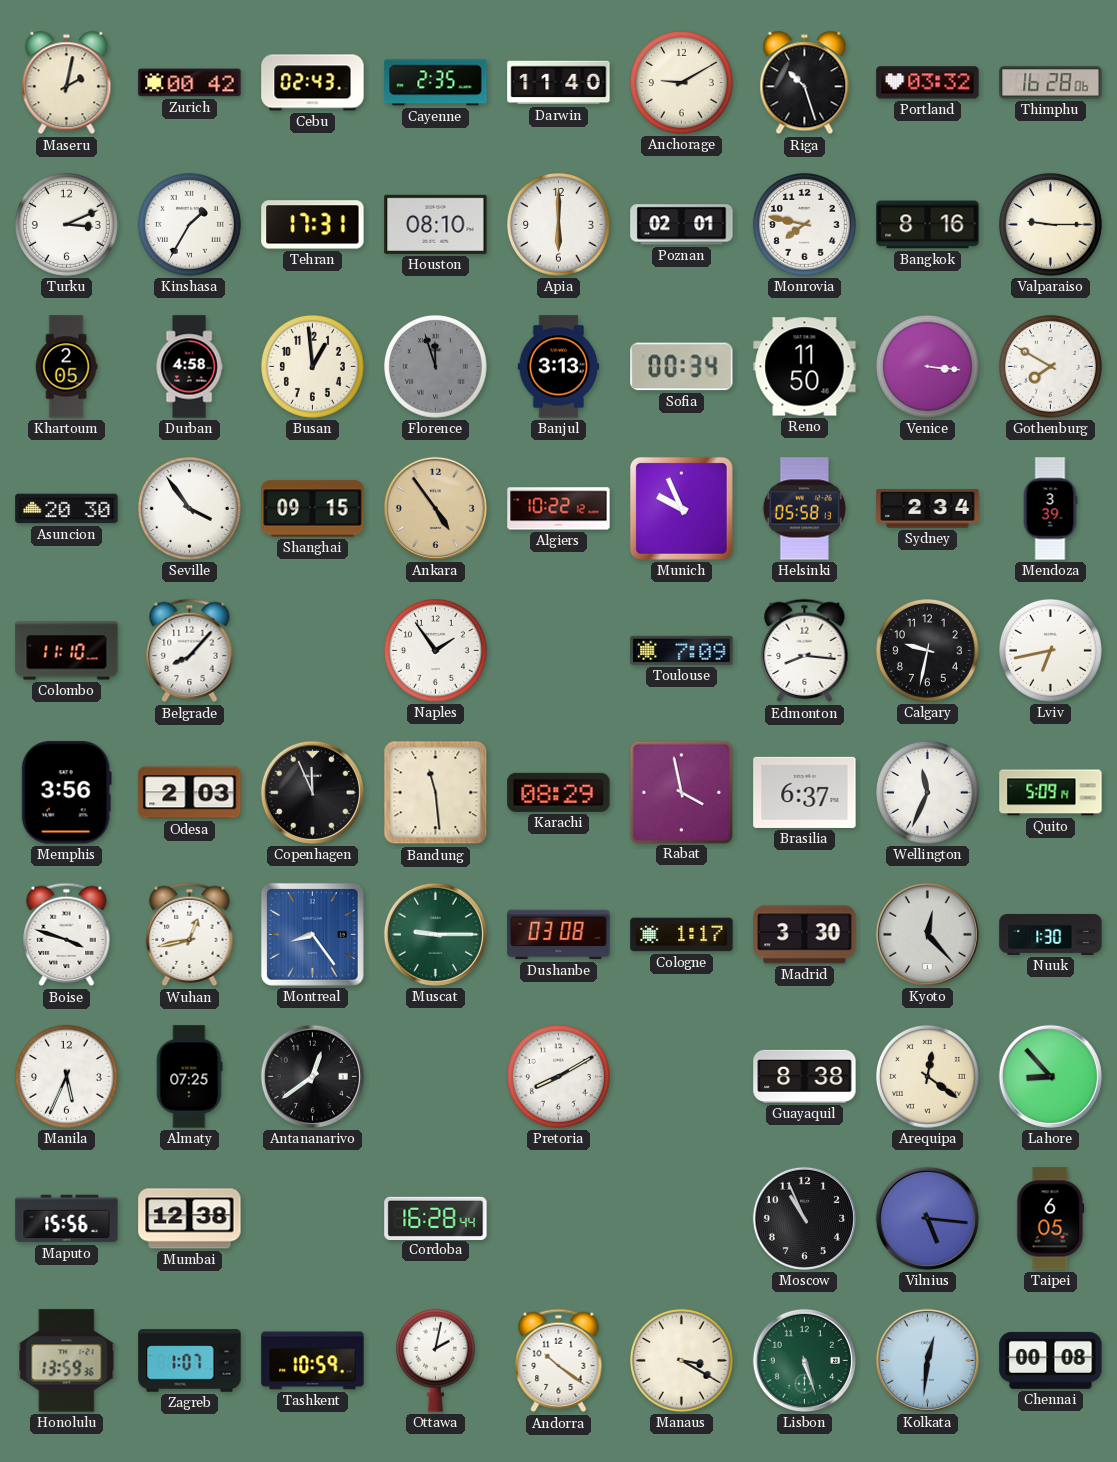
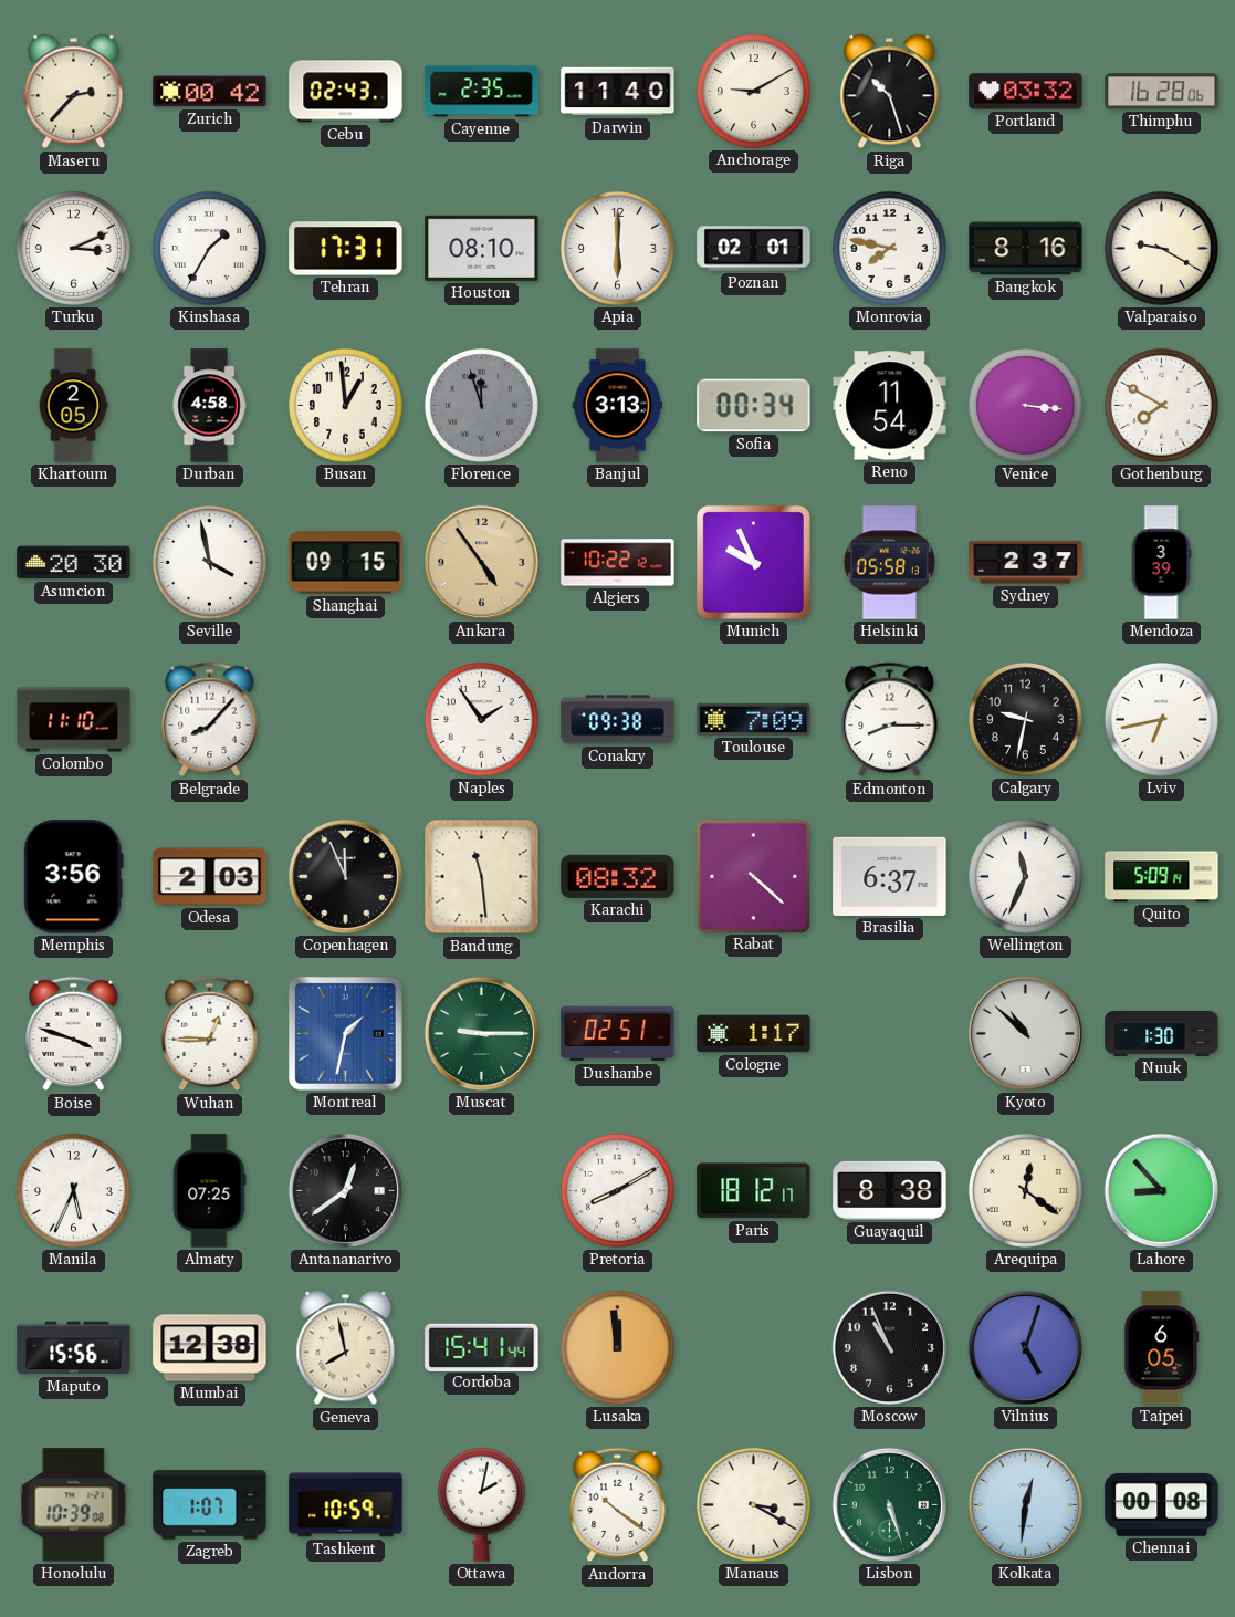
Maseru: 2:02 -> 2:37 (74, 92)
Valparaiso: 9:15 -> 9:20 (1161, 248)
Reno: 11:50 -> 11:54 (890, 406)
Seville: 3:54 -> 3:58 (209, 562)
Sydney: 2:34 -> 2:37 (1026, 563)
Conakry: none -> 09:38 (618, 720)
Edmonton: 8:16 -> 8:15 (890, 720)
Karachi: 08:29 -> 08:32 (618, 876)
Rabat: 3:58 -> 4:22 (753, 876)
Wuhan: 12:43 -> 12:45 (210, 1034)
Montreal: 8:24 -> 1:32 (345, 1033)
Dushanbe: 03:08 -> 02:51 (618, 1034)
Madrid: 3:30 -> none (805, 935)
Kyoto: 12:23 -> 10:52 (1025, 1033)
Paris: none -> 18:12 (754, 1191)
Geneva: none -> 7:58 (346, 1348)
Cordoba: 16:28 -> 15:41 (482, 1347)
Lusaka: none -> 11:59 (617, 1347)
Vilnius: 5:16 -> 5:03 (1025, 1347)
Honolulu: 13:59 -> 10:39 (74, 1505)
